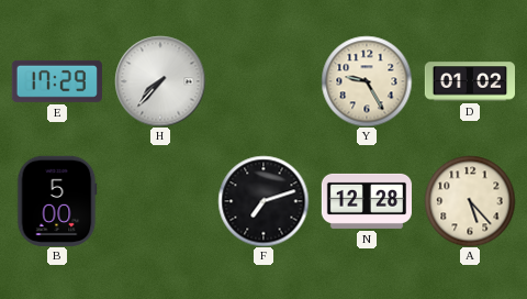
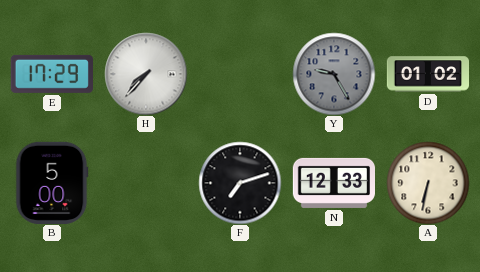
Y dial: cream -> grey (334, 74)
N: 12:28 -> 12:33 (333, 183)
A: 5:23 -> 6:32 (428, 183)
